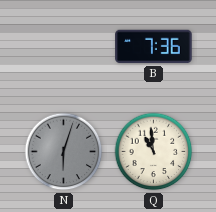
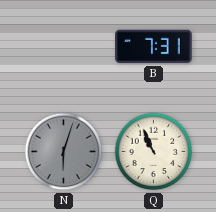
B: 7:36 -> 7:31 (154, 47)
Q: 10:59 -> 10:56 (154, 152)
